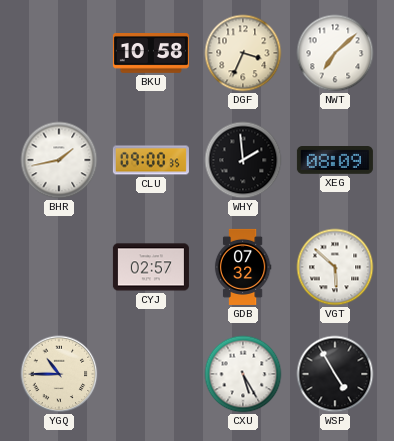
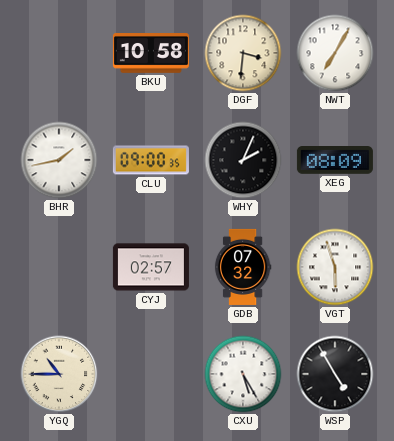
DGF: 3:34 -> 3:31 (243, 53)
NWT: 7:08 -> 7:05 (335, 53)
WHY: 1:59 -> 2:04 (243, 160)
VGT: 5:52 -> 5:57 (335, 267)
